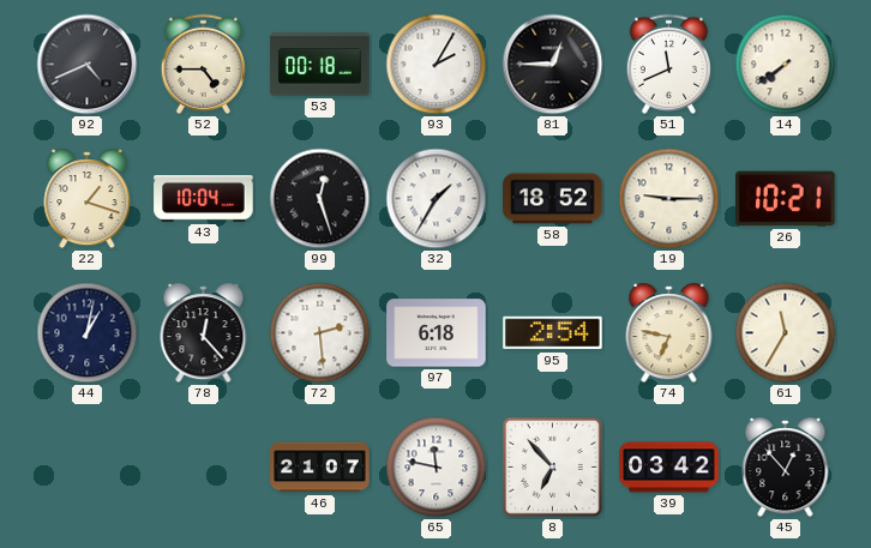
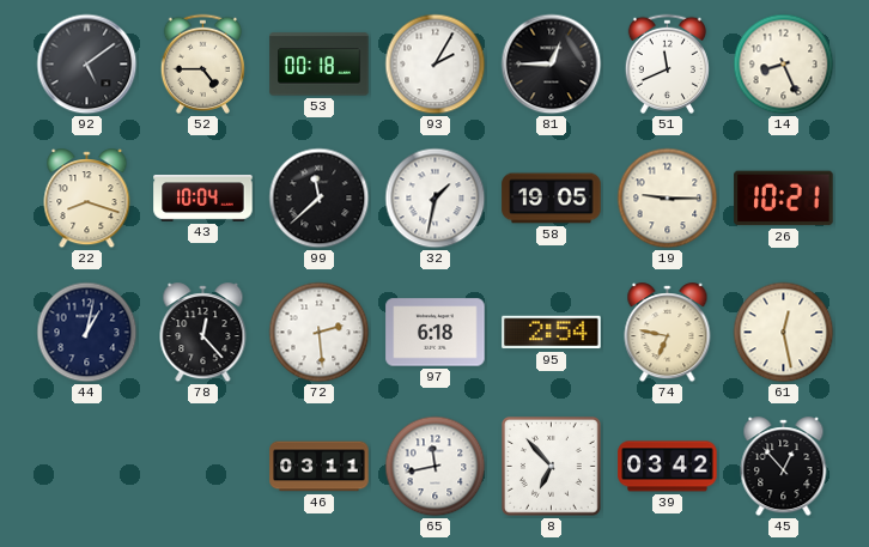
92: 4:41 -> 5:09 (87, 65)
14: 7:39 -> 8:26 (784, 65)
22: 1:18 -> 8:18 (87, 199)
99: 12:27 -> 11:38 (320, 199)
32: 1:35 -> 1:32 (436, 199)
58: 18:52 -> 19:05 (552, 199)
61: 11:35 -> 12:28 (784, 333)
46: 21:07 -> 03:11 (320, 467)
65: 11:47 -> 11:43 (436, 467)
